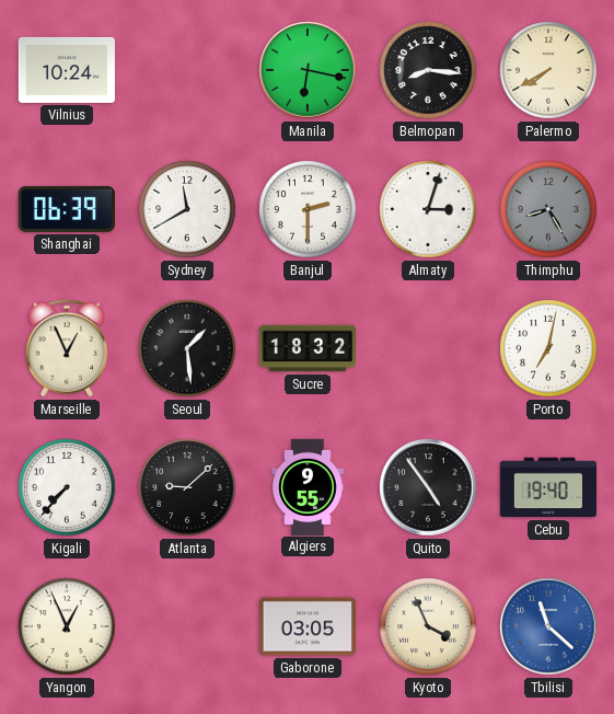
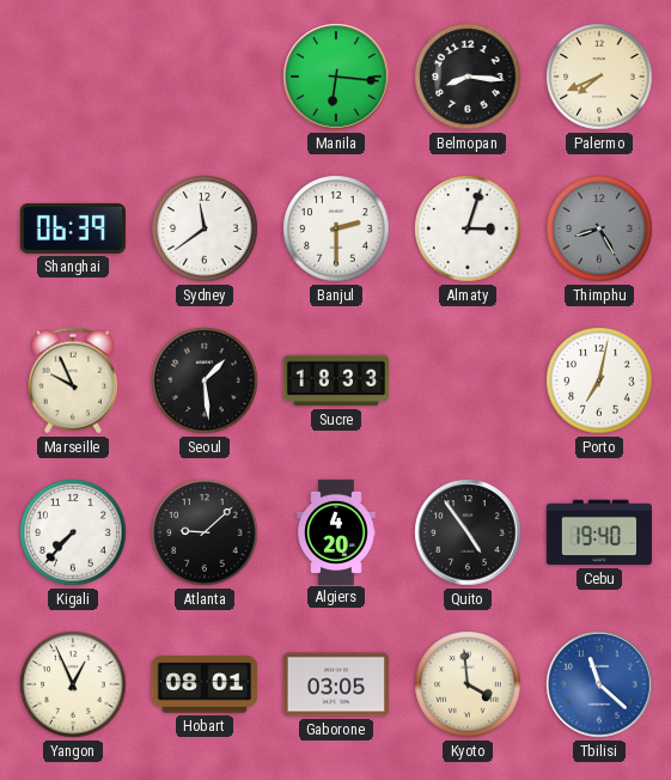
Vilnius: 10:24 -> none (67, 70)
Manila: 6:17 -> 6:16 (336, 77)
Palermo: 7:40 -> 7:41 (599, 77)
Sydney: 11:40 -> 11:39 (205, 228)
Marseille: 12:56 -> 9:56 (73, 380)
Sucre: 18:32 -> 18:33 (335, 380)
Algiers: 9:55 -> 4:20 (336, 531)
Hobart: none -> 08:01 (203, 684)
Kyoto: 3:56 -> 3:59 (468, 684)
